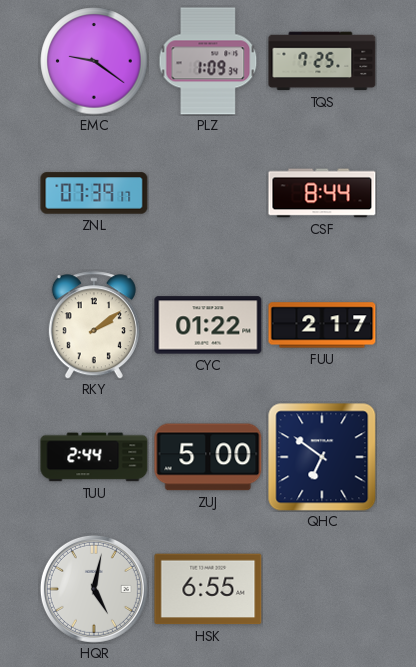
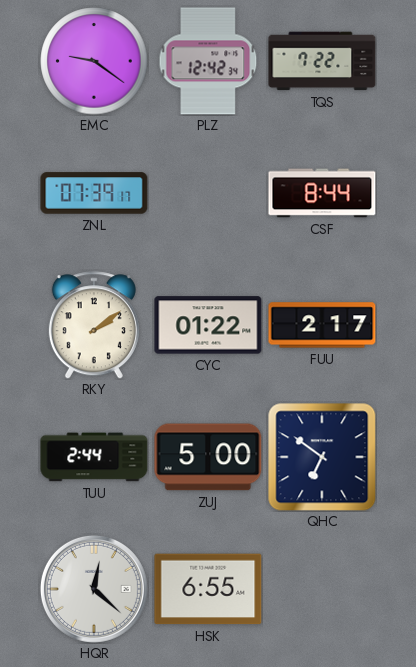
PLZ: 1:09 -> 12:42 (208, 61)
TQS: 7:25 -> 7:22 (322, 61)
HQR: 5:02 -> 12:22 (94, 589)
